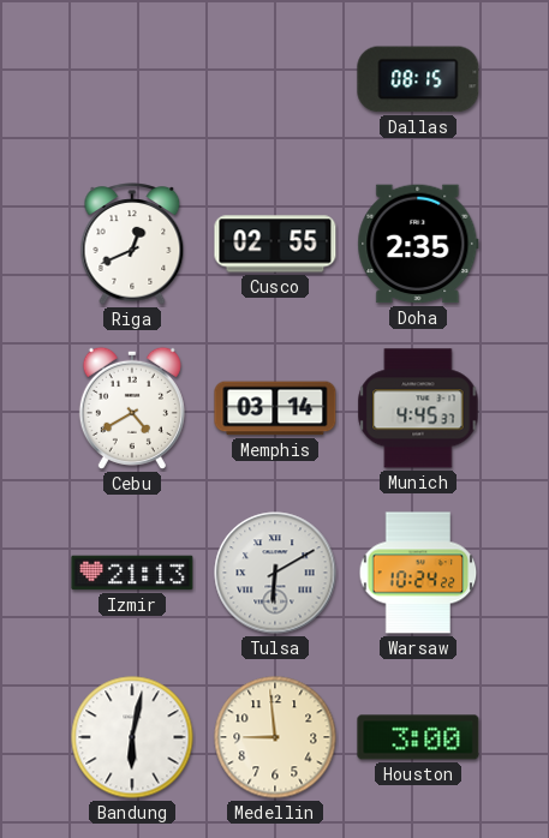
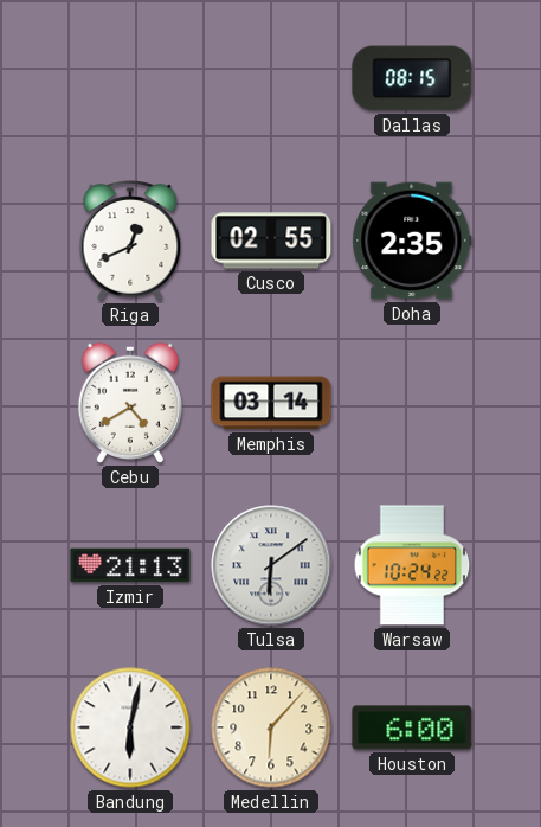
Munich: 4:45 -> none (418, 408)
Tulsa: 6:10 -> 6:09 (271, 565)
Medellin: 8:59 -> 6:07 (271, 727)
Houston: 3:00 -> 6:00 (412, 727)
